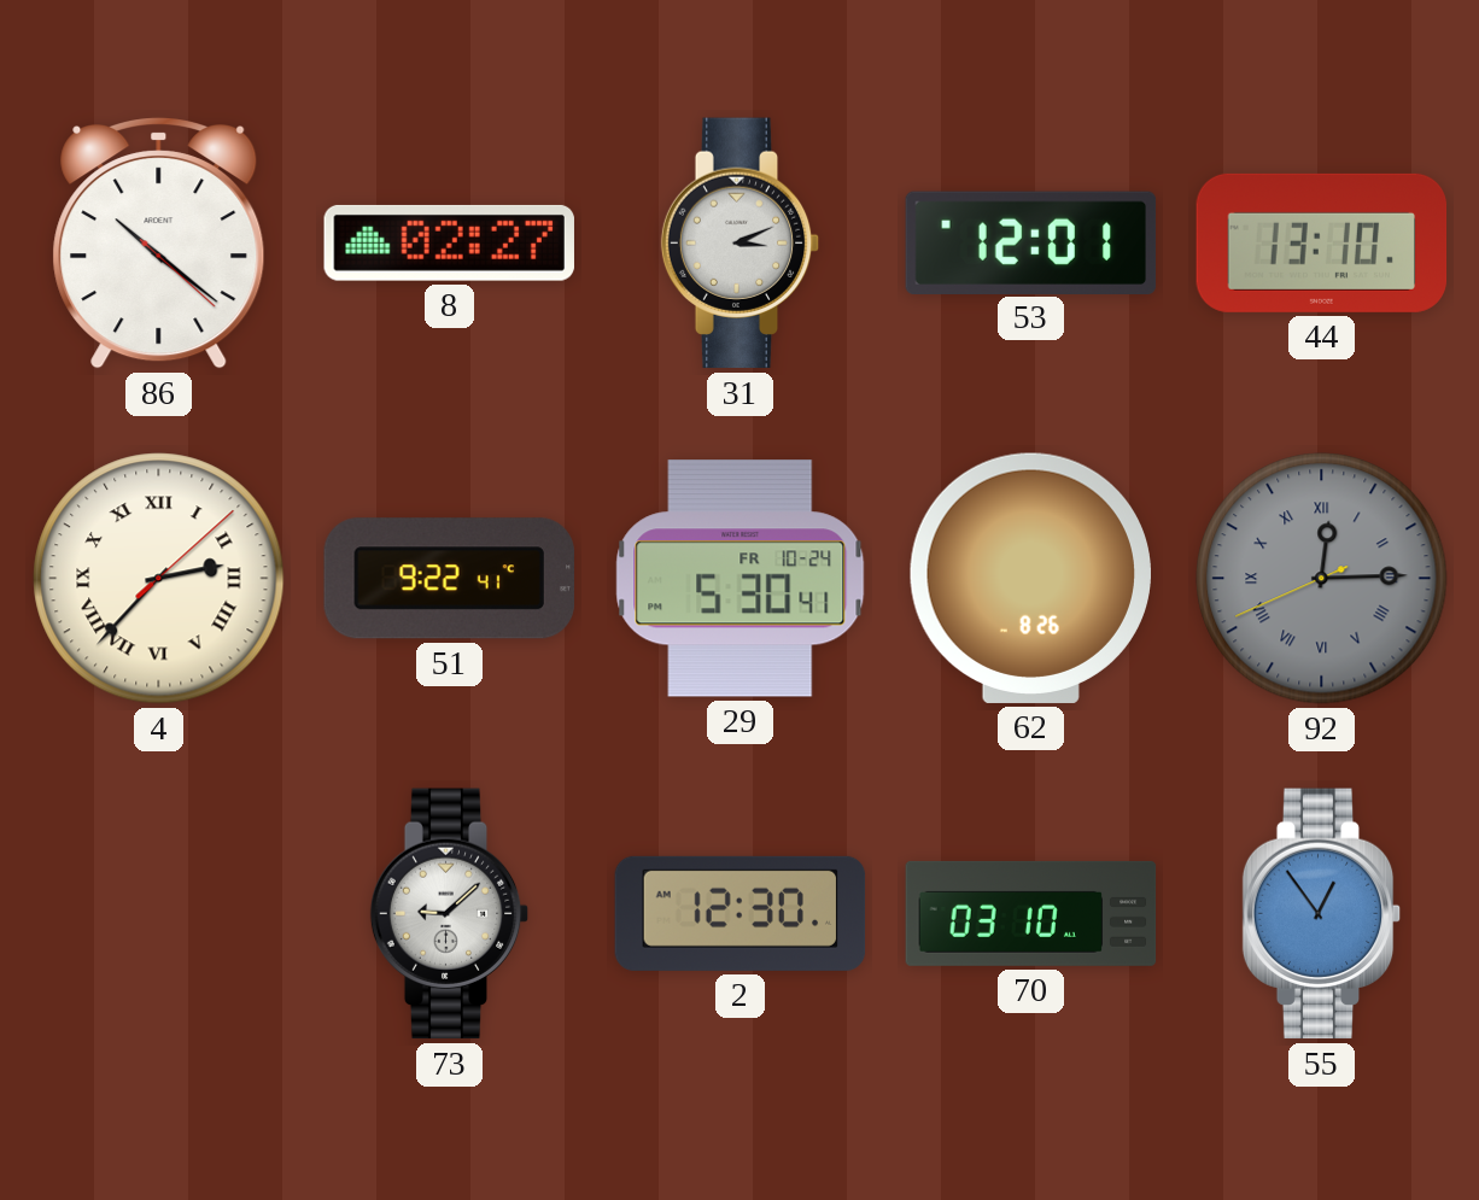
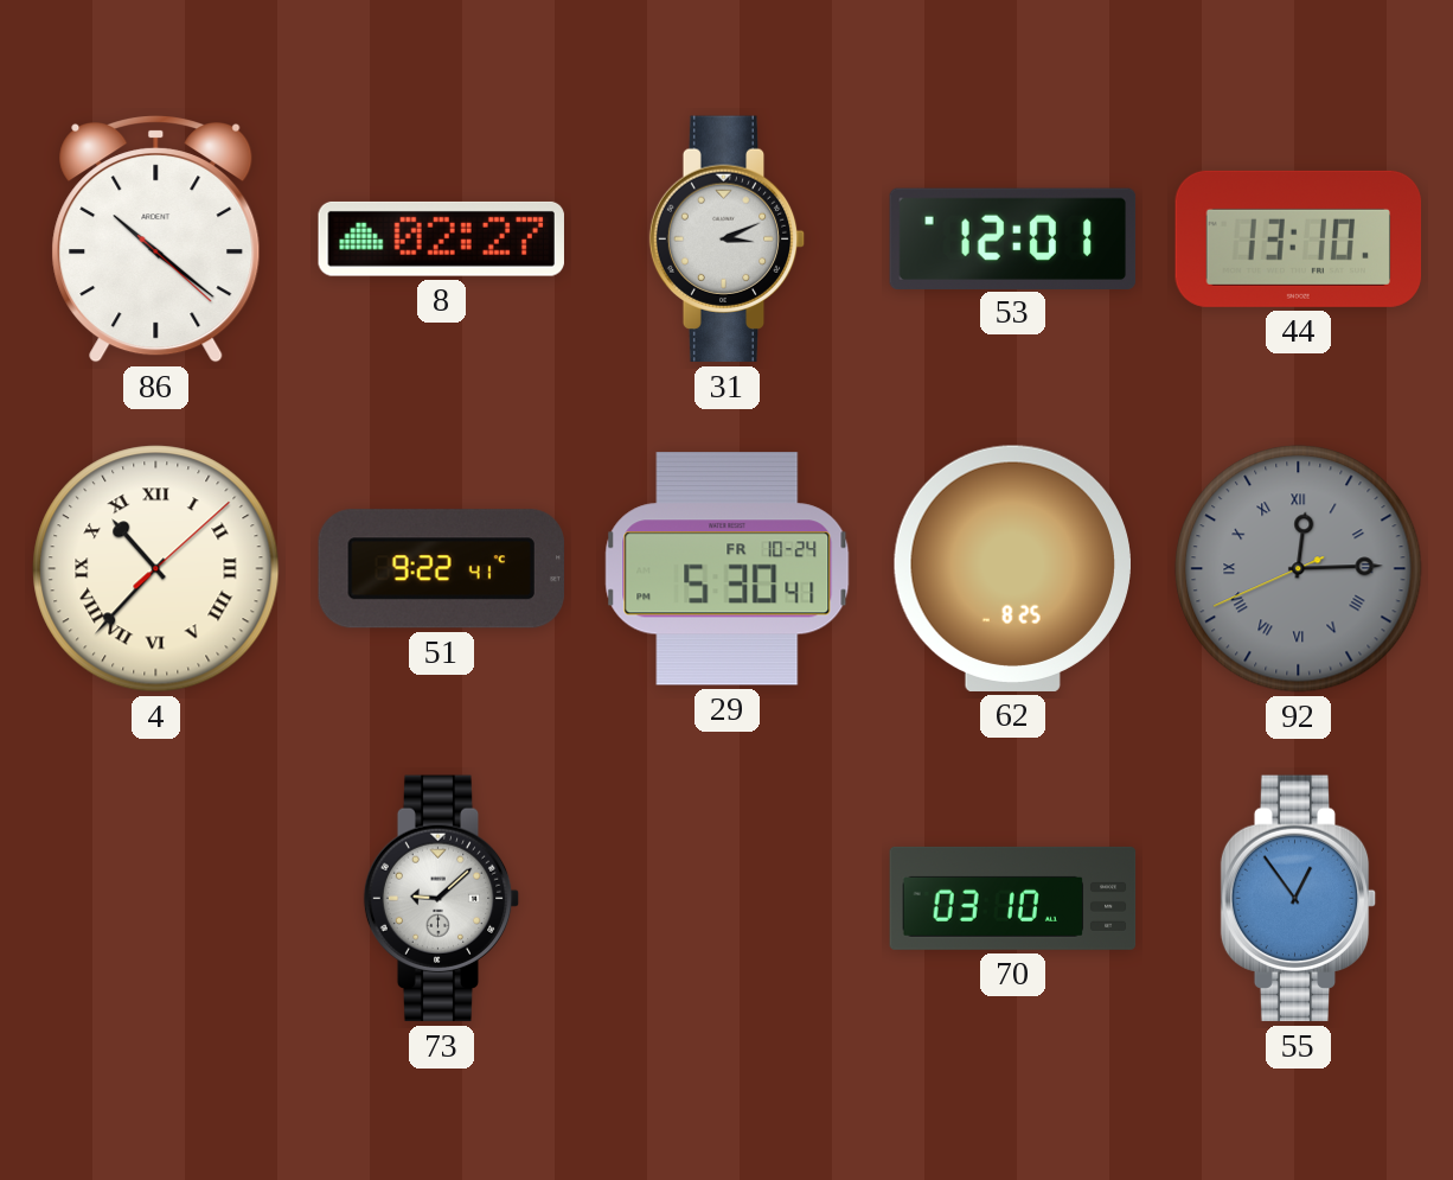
4: 2:37 -> 10:37 (156, 569)
62: 8:26 -> 8:25 (1012, 568)
2: 12:30 -> none (741, 913)
